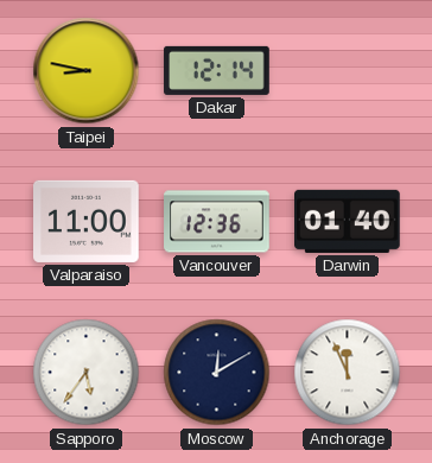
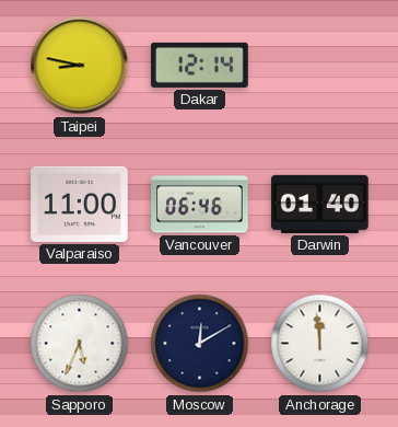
Vancouver: 12:36 -> 06:46 (200, 205)
Sapporo: 5:36 -> 5:34 (80, 344)
Anchorage: 11:56 -> 11:59 (320, 344)
